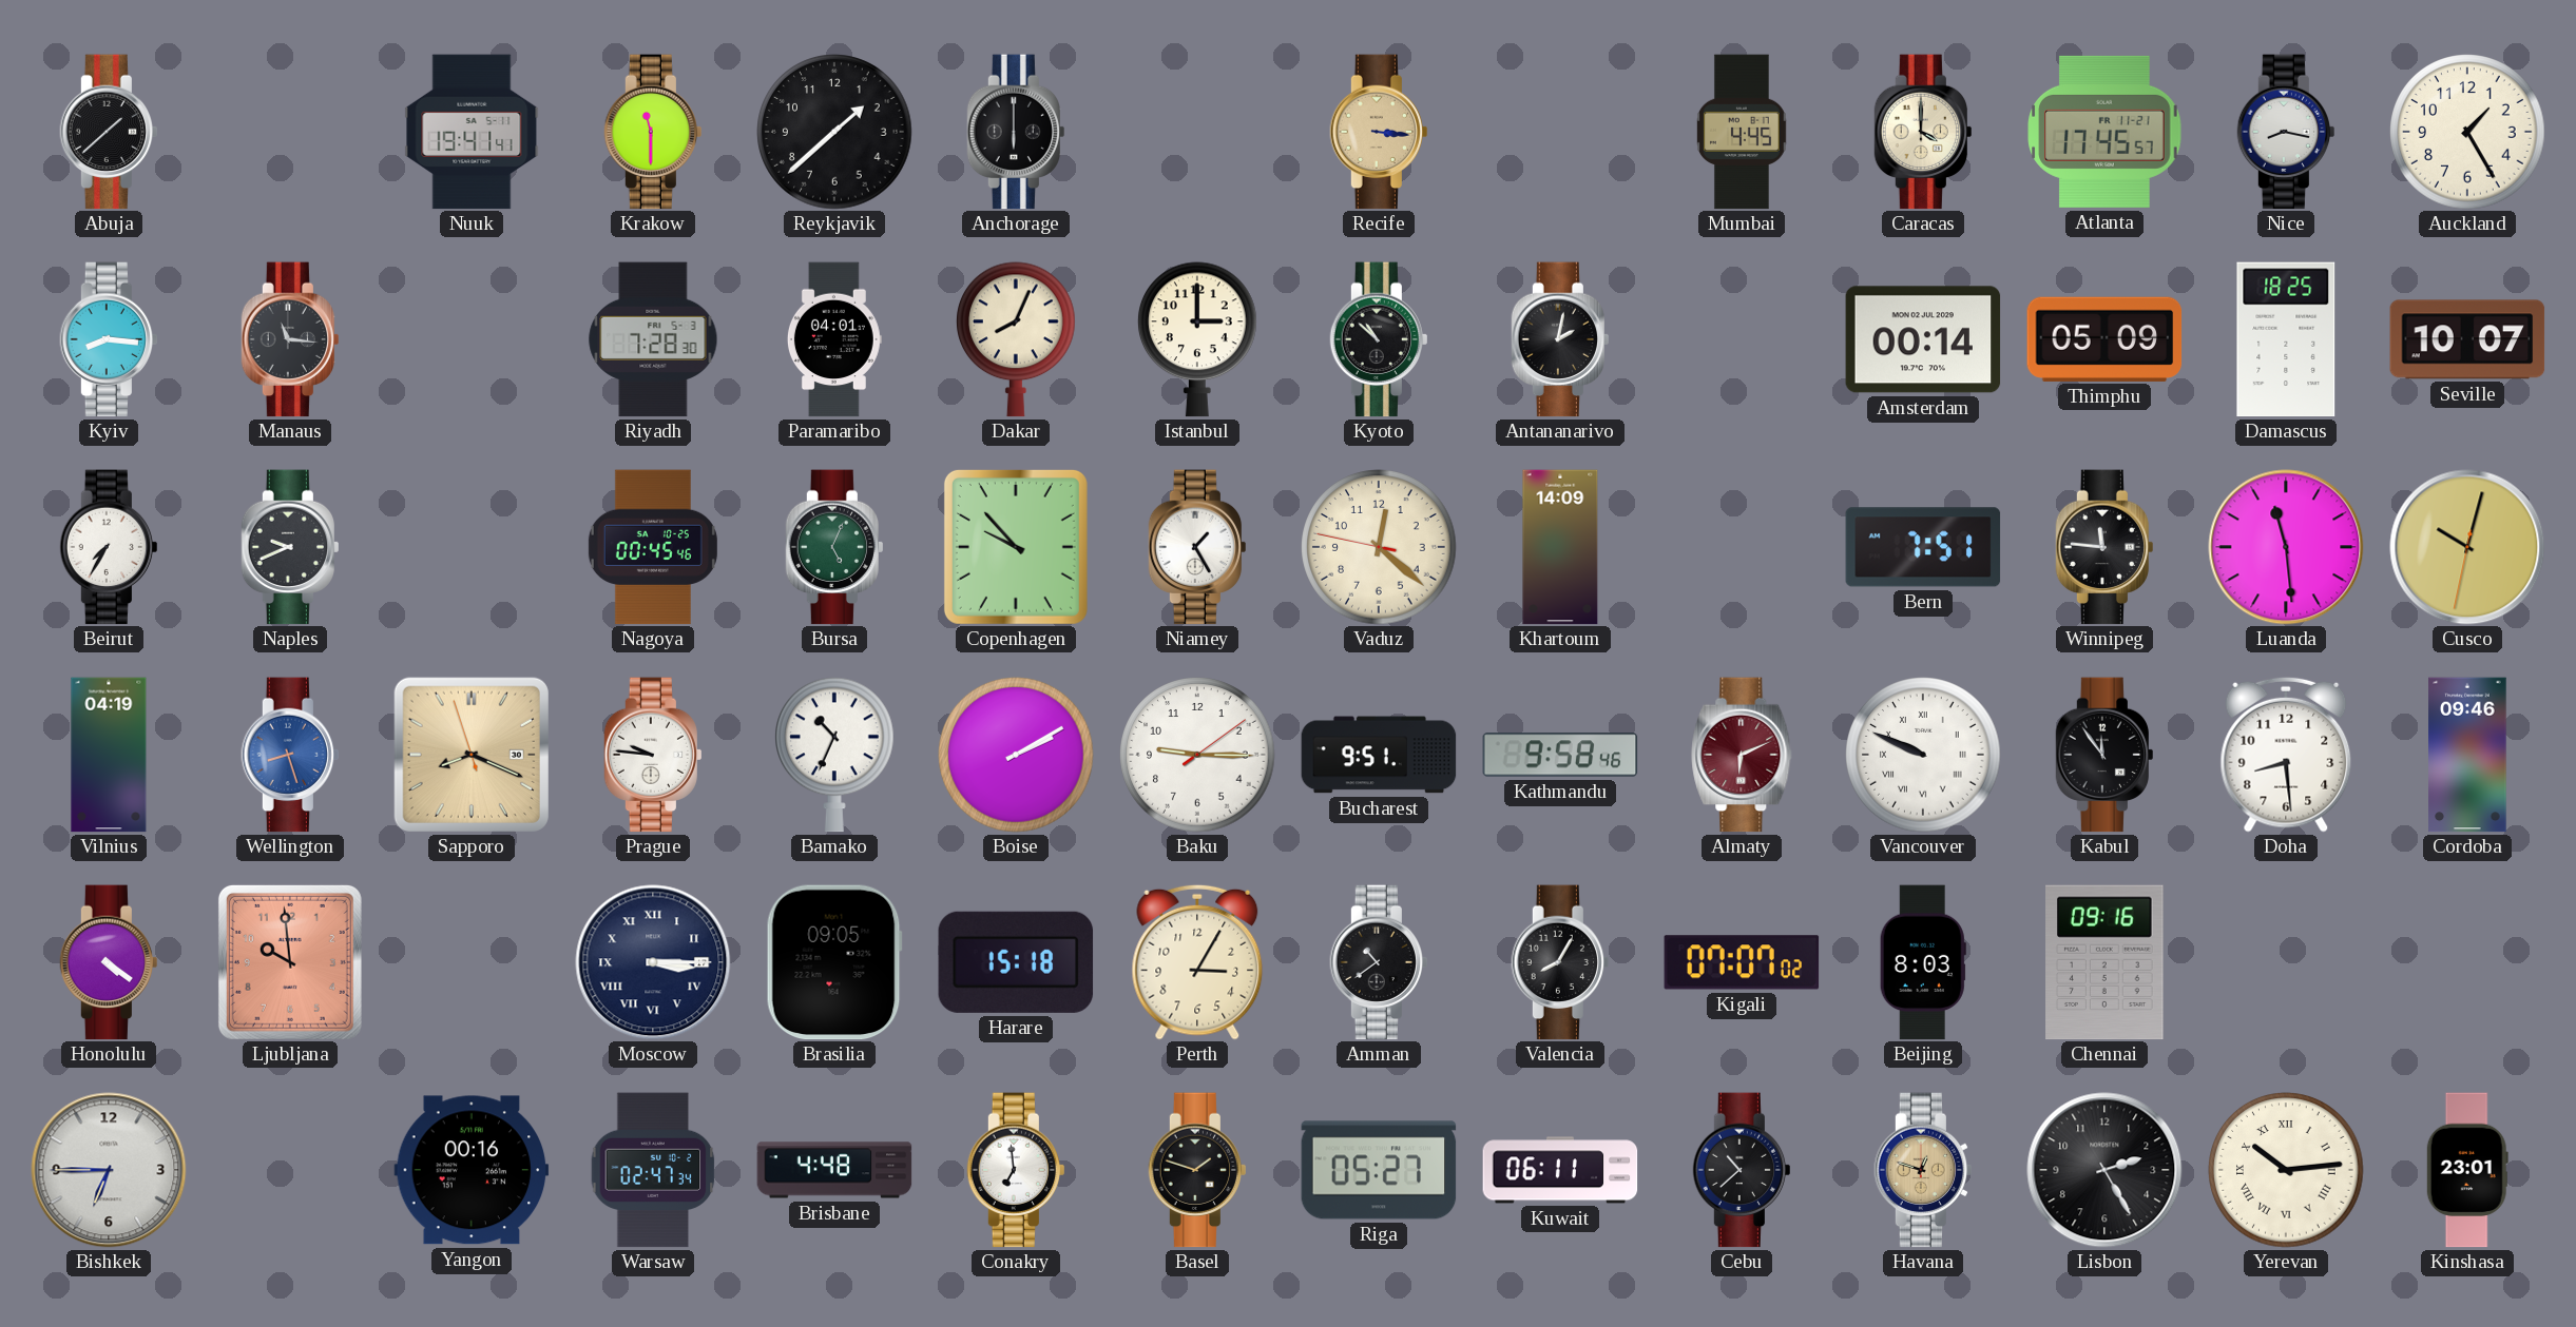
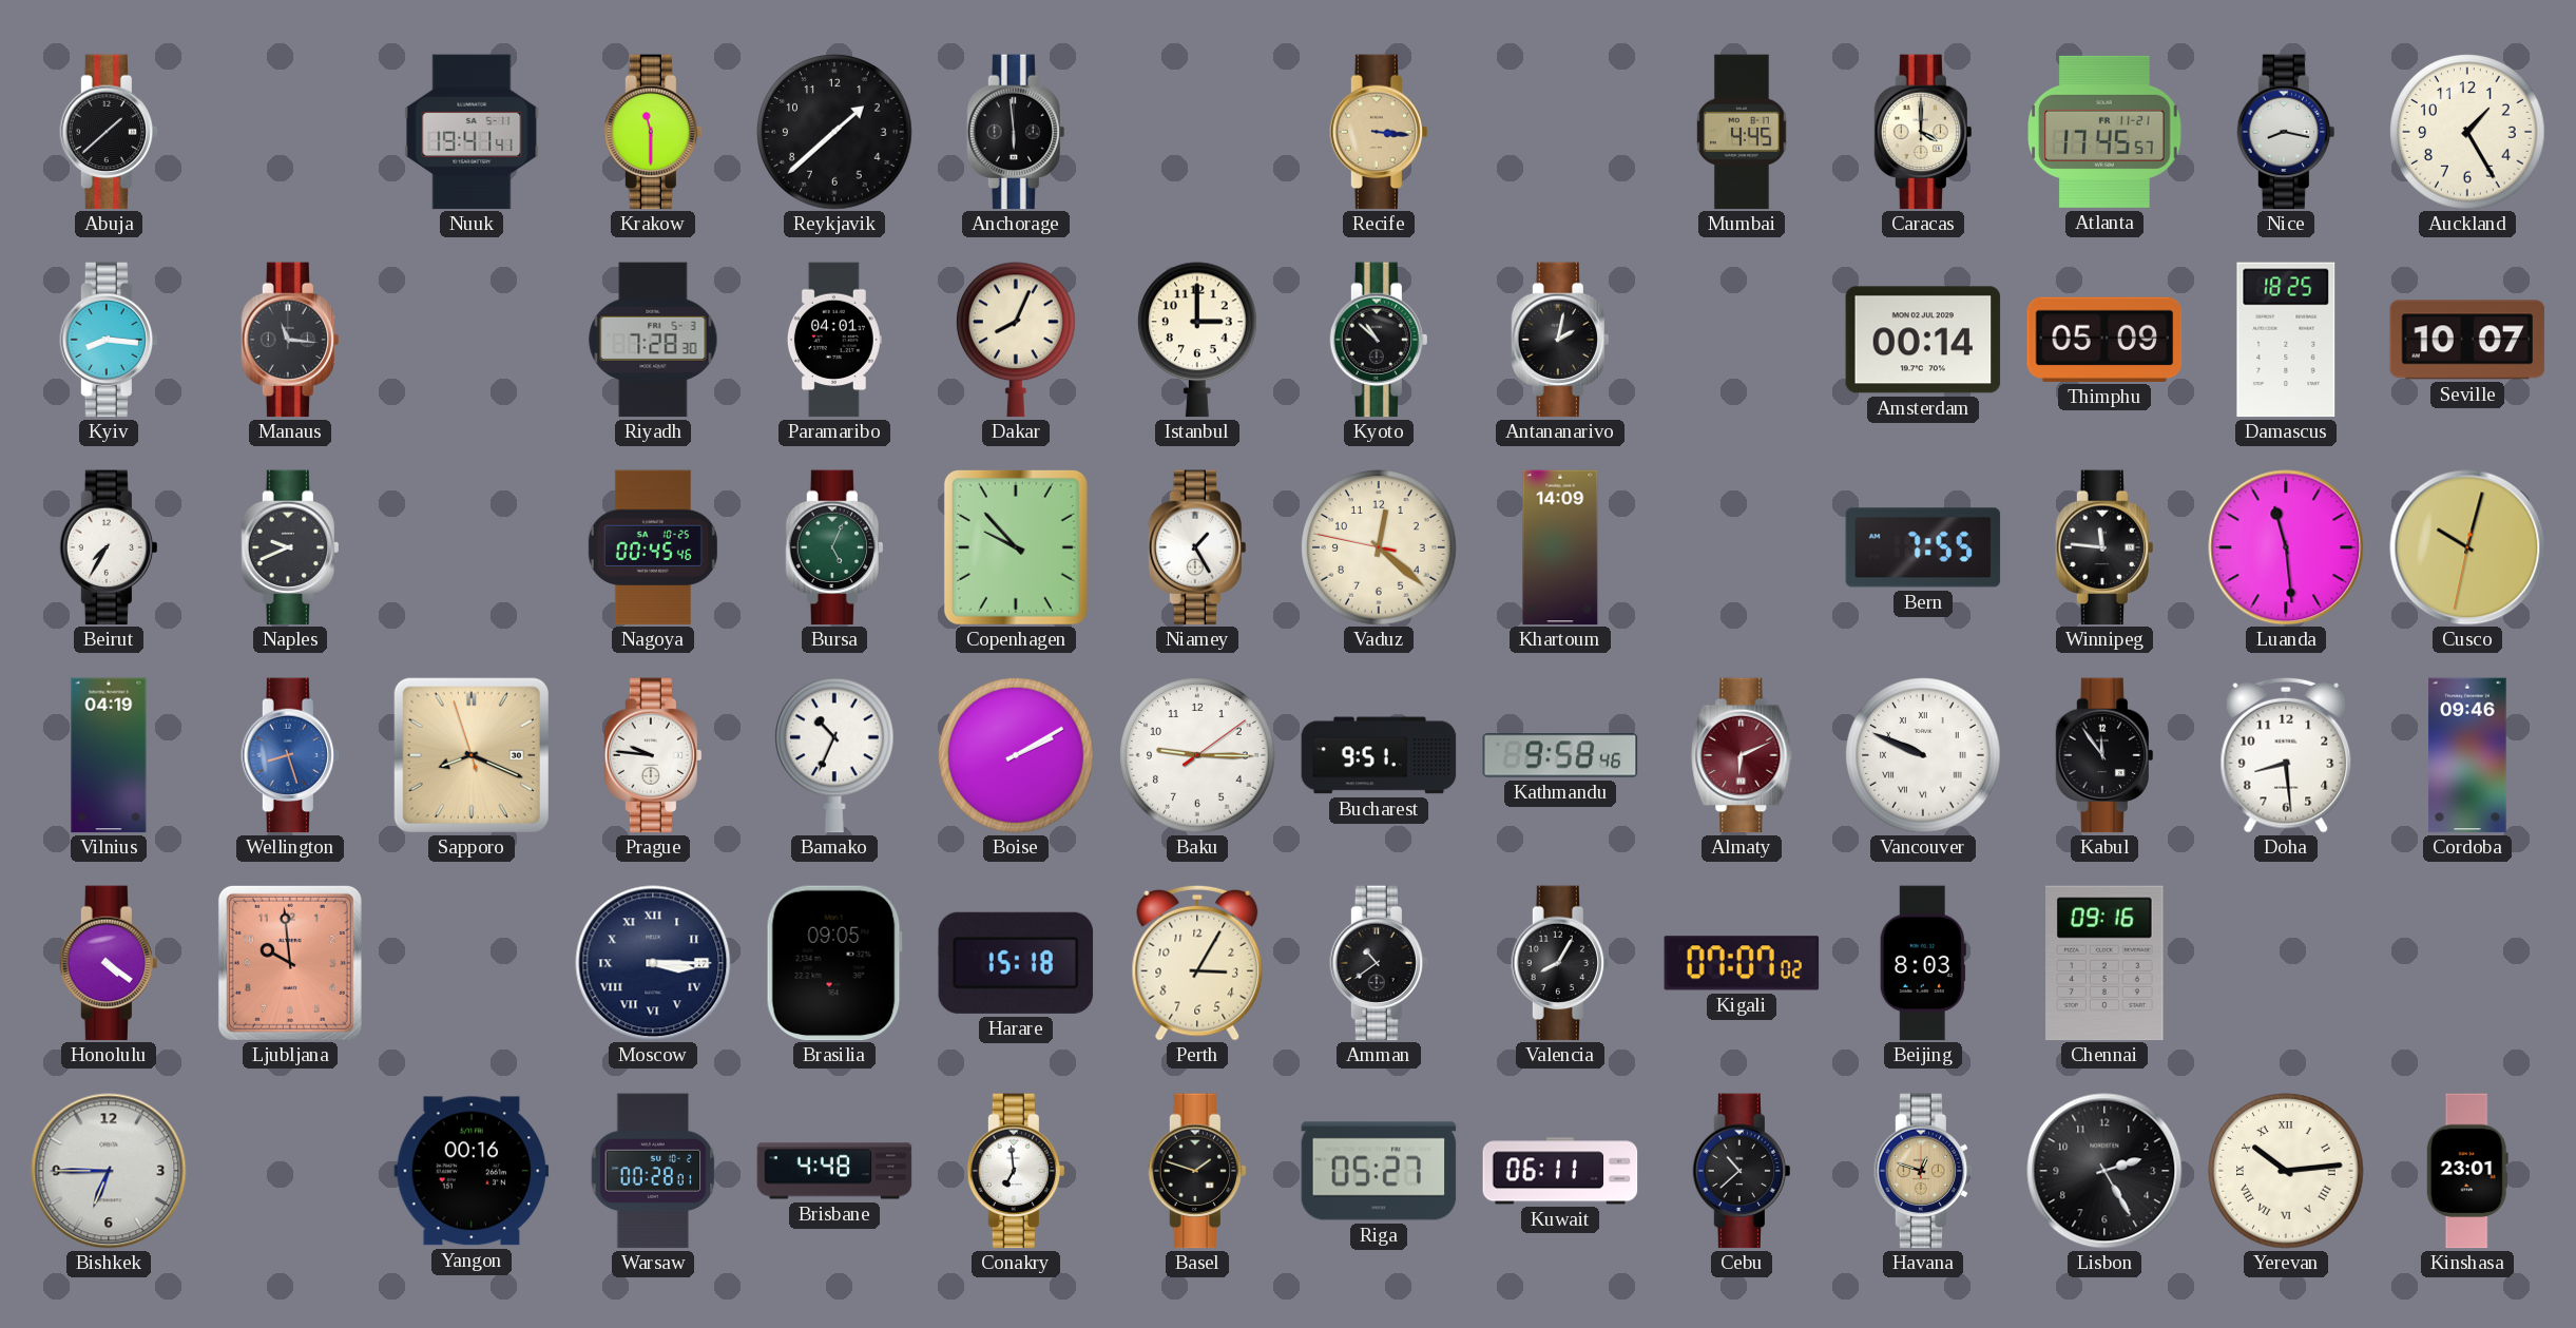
Anchorage: 6:00 -> 5:59 (1015, 132)
Bern: 7:51 -> 7:55 (1923, 547)
Warsaw: 02:47 -> 00:28 (653, 1171)
